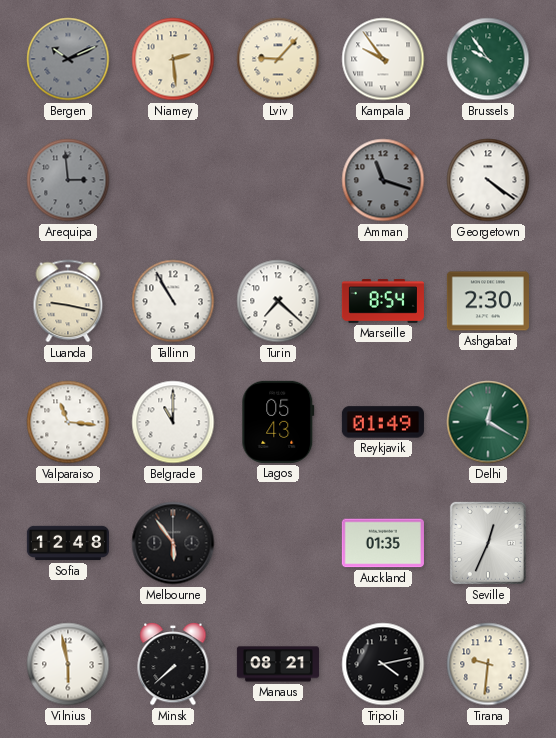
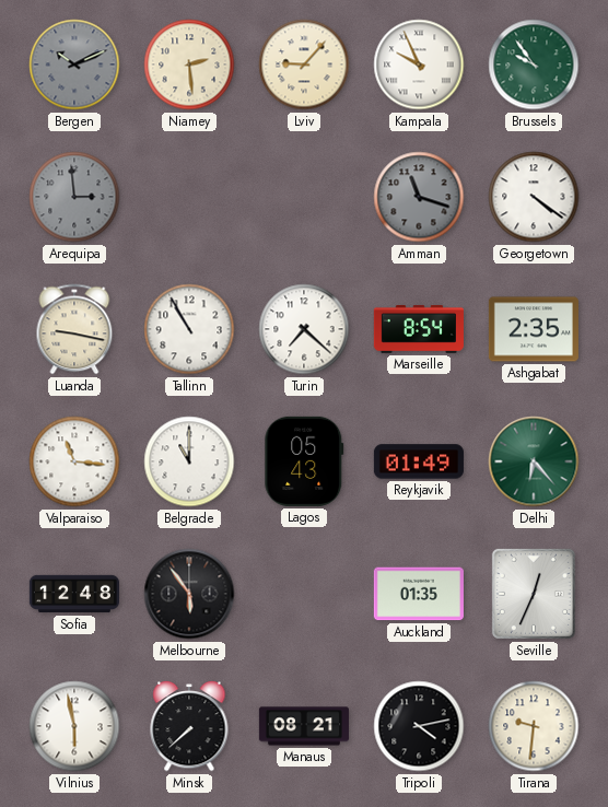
Kampala: 9:54 -> 9:56 (419, 65)
Ashgabat: 2:30 -> 2:35 (534, 329)
Delhi: 12:20 -> 6:23 (534, 461)
